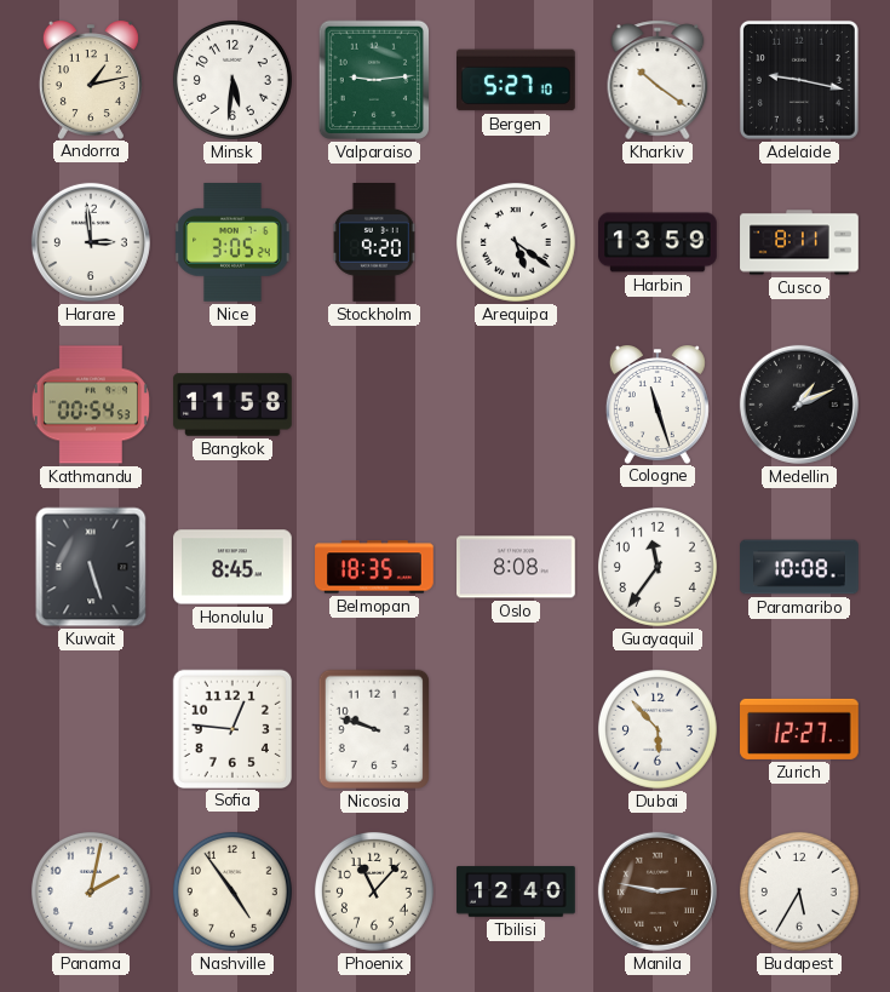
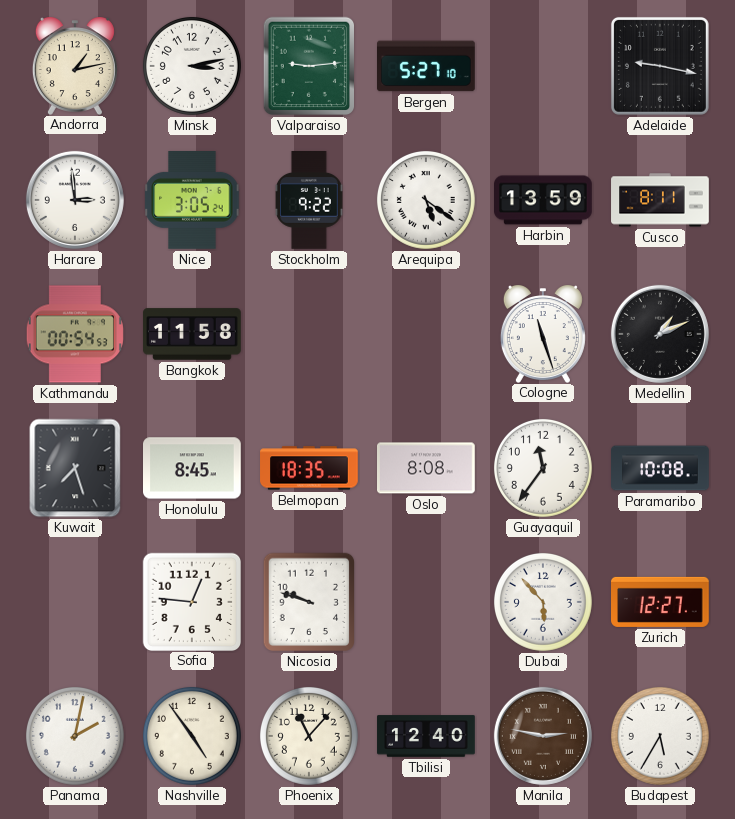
Minsk: 5:31 -> 3:13 (192, 66)
Kharkiv: 10:21 -> none (658, 80)
Stockholm: 9:20 -> 9:22 (310, 200)
Kuwait: 5:27 -> 7:27 (75, 468)
